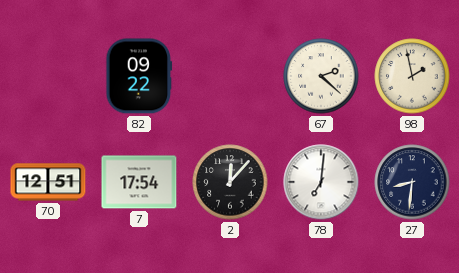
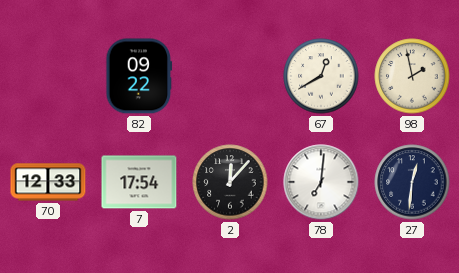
67: 2:22 -> 12:40 (321, 76)
70: 12:51 -> 12:33 (48, 182)
27: 8:31 -> 12:31 (412, 182)
